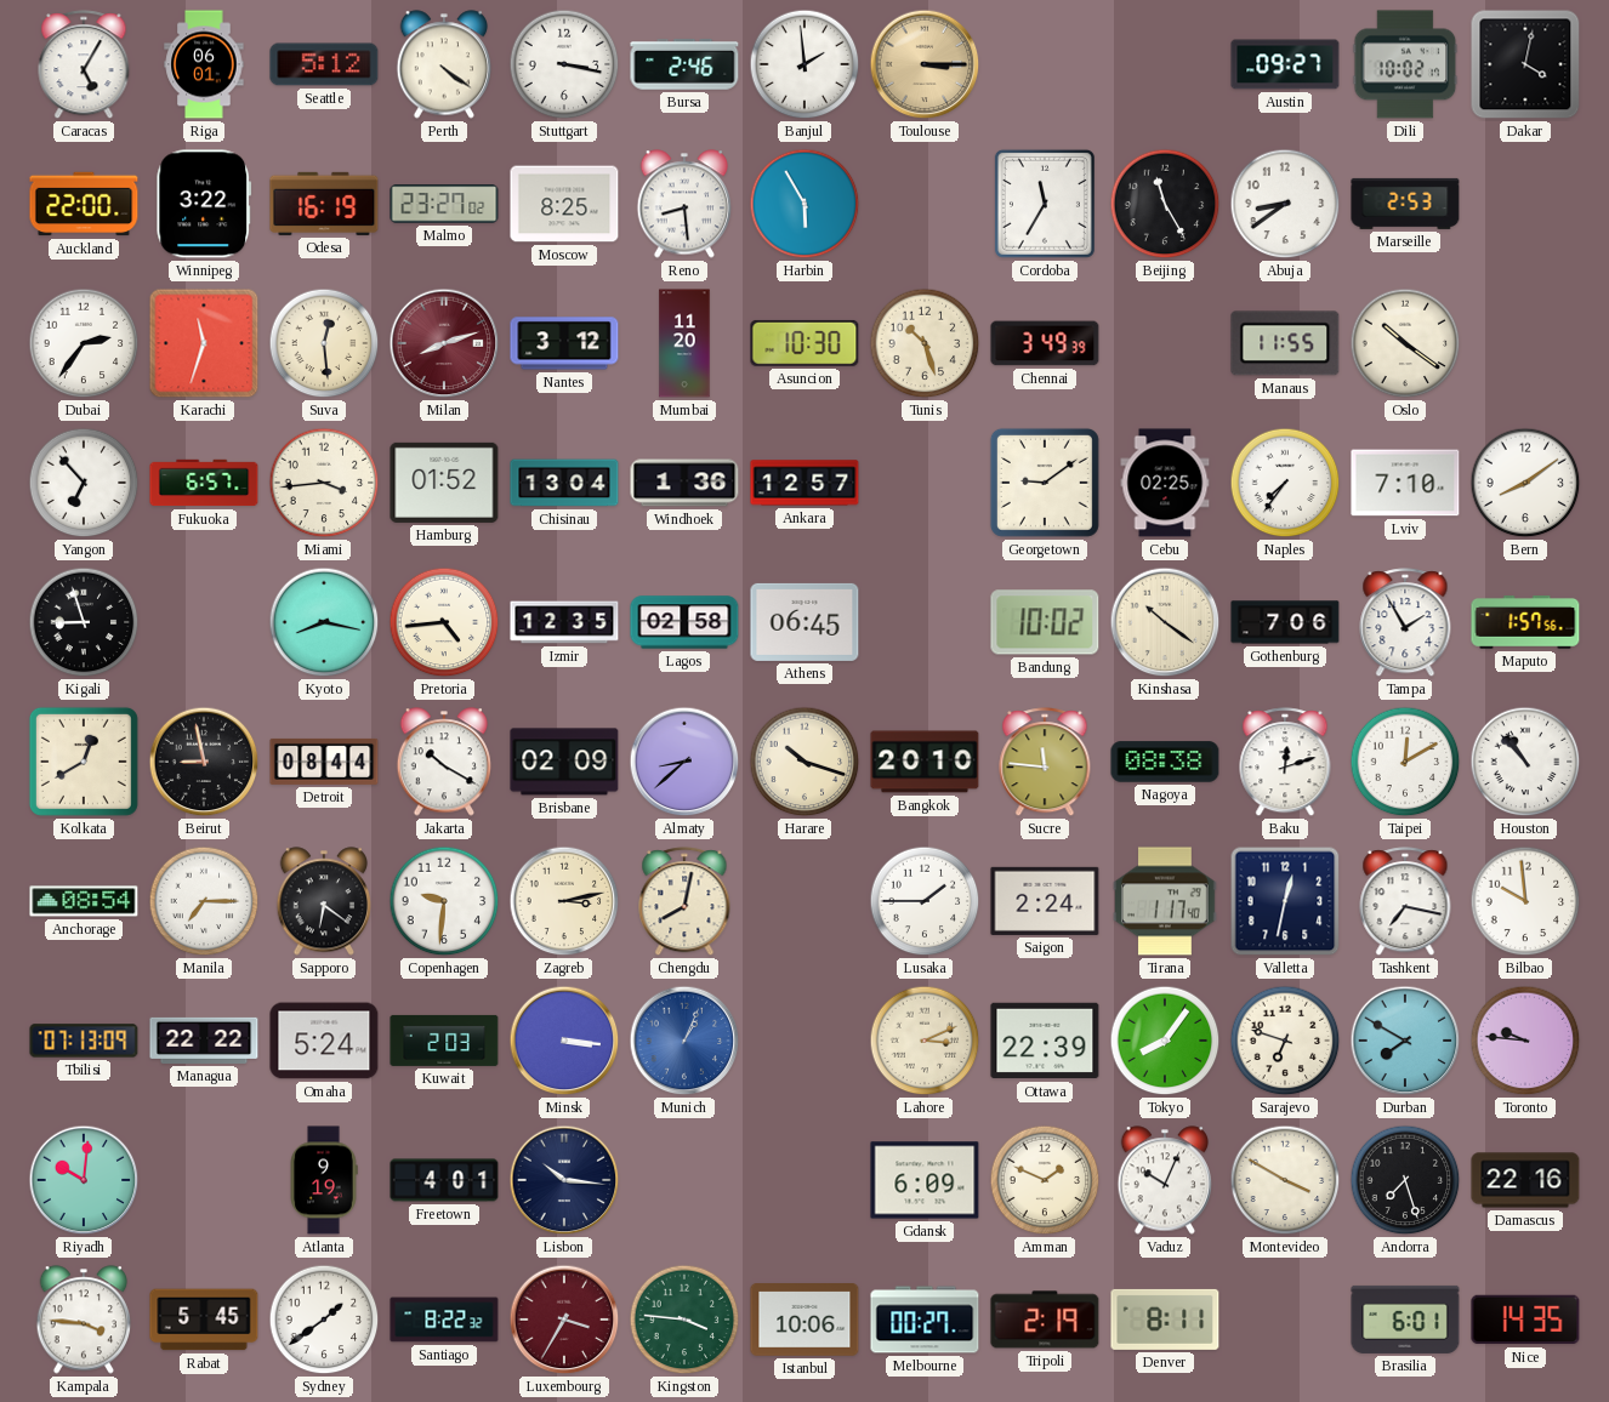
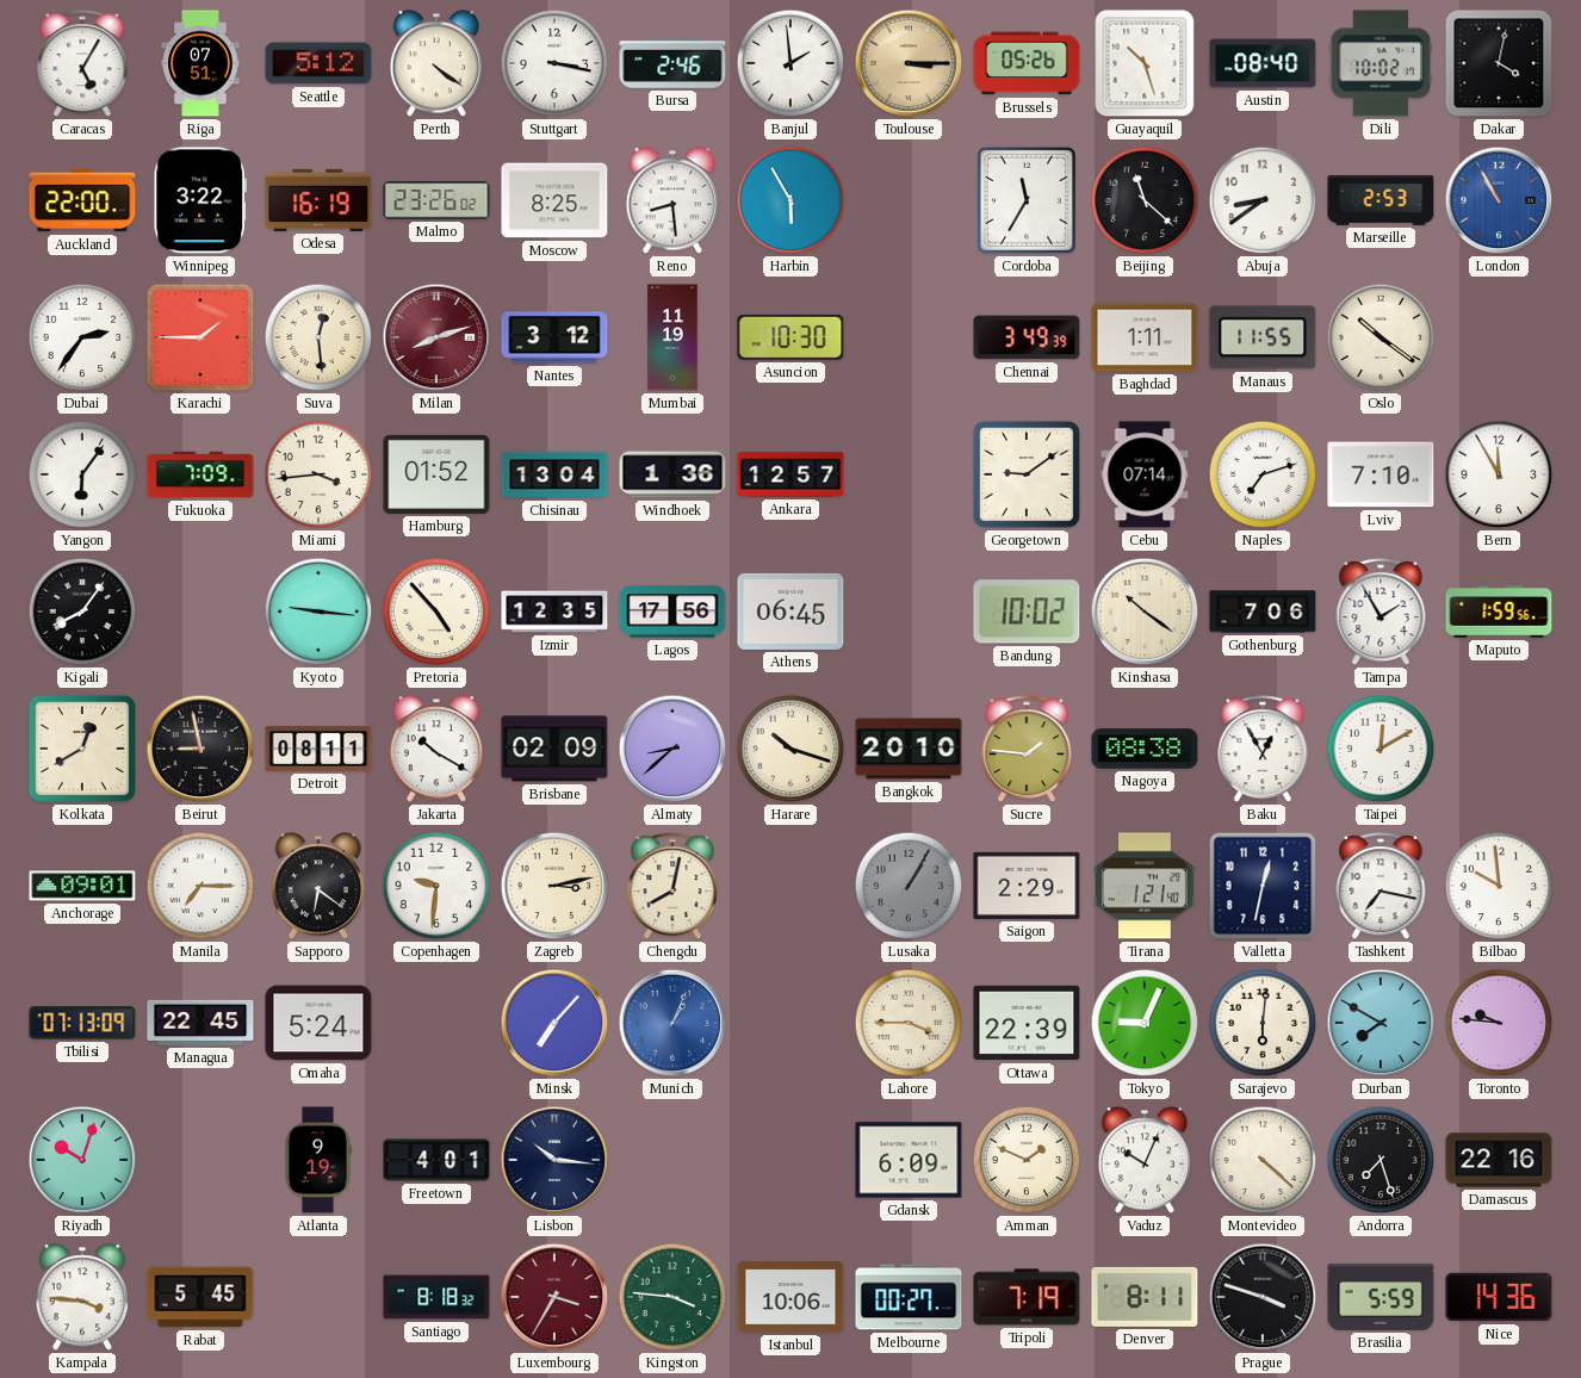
Riga: 06:01 -> 07:51 (200, 63)
Brussels: none -> 05:26 (1027, 63)
Guayaquil: none -> 10:27 (1145, 63)
Austin: 09:27 -> 08:40 (1263, 63)
Malmo: 23:27 -> 23:26 (436, 200)
Beijing: 11:25 -> 11:22 (1145, 200)
London: none -> 10:55 (1499, 200)
Karachi: 11:33 -> 1:45 (200, 337)
Mumbai: 11:20 -> 11:19 (672, 337)
Tunis: 10:27 -> none (925, 343)
Baghdad: none -> 1:11 (1145, 337)
Yangon: 6:53 -> 6:06 (82, 474)
Fukuoka: 6:57 -> 7:09 (200, 474)
Cebu: 02:25 -> 07:14 (1145, 474)
Naples: 7:36 -> 7:12 (1263, 474)
Bern: 8:09 -> 11:55 (1499, 474)
Kigali: 8:57 -> 8:06 (82, 612)
Kyoto: 8:17 -> 9:16 (318, 612)
Pretoria: 4:44 -> 4:53 (436, 612)
Lagos: 02:58 -> 17:56 (672, 612)
Maputo: 1:57 -> 1:59 (1499, 612)
Detroit: 08:44 -> 08:11 (318, 749)
Sucre: 11:46 -> 1:46 (1027, 750)
Baku: 12:12 -> 12:55 (1263, 750)
Houston: 10:53 -> none (1525, 762)
Anchorage: 08:54 -> 09:01 (82, 886)
Lusaka: 1:45 -> 1:05 (909, 886)
Lusaka dial: white -> grey (909, 886)
Saigon: 2:24 -> 2:29 (1027, 886)
Tirana: 1:17 -> 1:21 (1145, 886)
Managua: 22:22 -> 22:45 (200, 1023)
Kuwait: 2:03 -> none (444, 1041)
Minsk: 3:16 -> 7:07 (554, 1023)
Lahore: 3:11 -> 3:45 (909, 1023)
Tokyo: 8:06 -> 9:04 (1145, 1023)
Sarajevo: 6:48 -> 6:01 (1263, 1023)
Riyadh: 10:01 -> 10:03 (82, 1160)
Montevideo: 3:50 -> 4:22 (1263, 1160)
Sydney: 1:39 -> none (324, 1320)
Santiago: 8:22 -> 8:18 (436, 1297)
Tripoli: 2:19 -> 7:19 (1027, 1297)
Prague: none -> 3:48 (1263, 1297)
Brasilia: 6:01 -> 5:59 (1381, 1297)
Nice: 14:35 -> 14:36 (1499, 1297)
